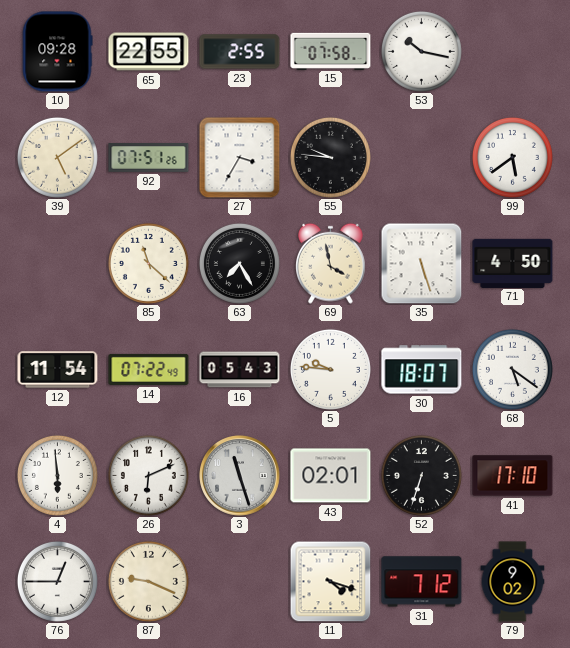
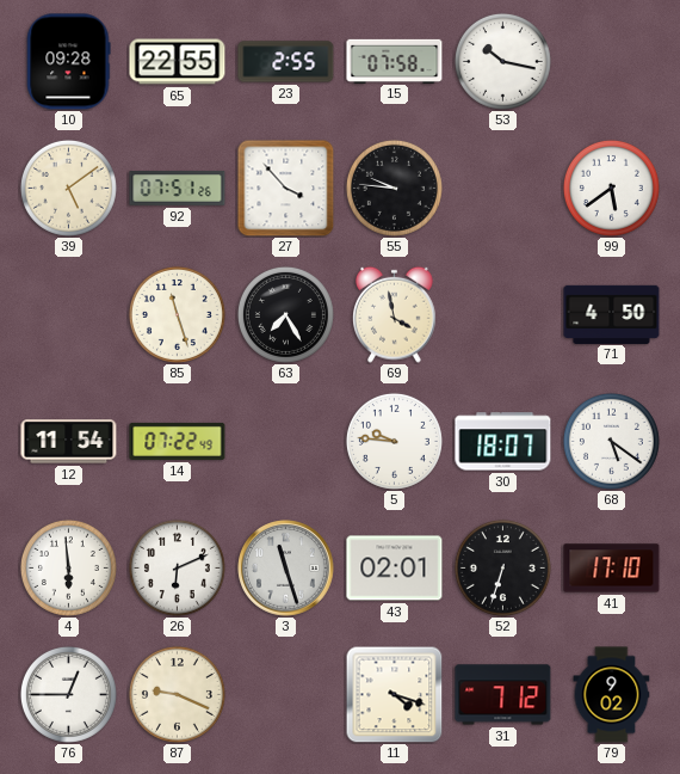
27: 3:35 -> 3:53 (285, 188)
85: 11:22 -> 11:27 (177, 314)
35: 5:27 -> none (421, 263)
16: 05:43 -> none (240, 370)
